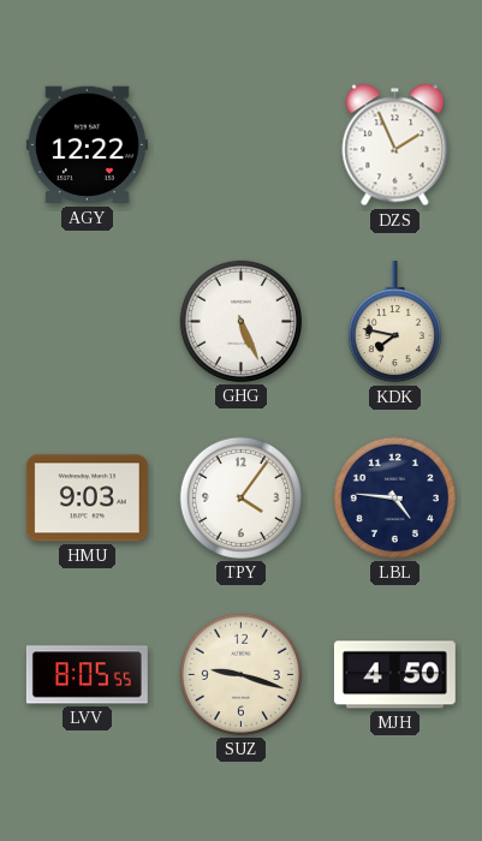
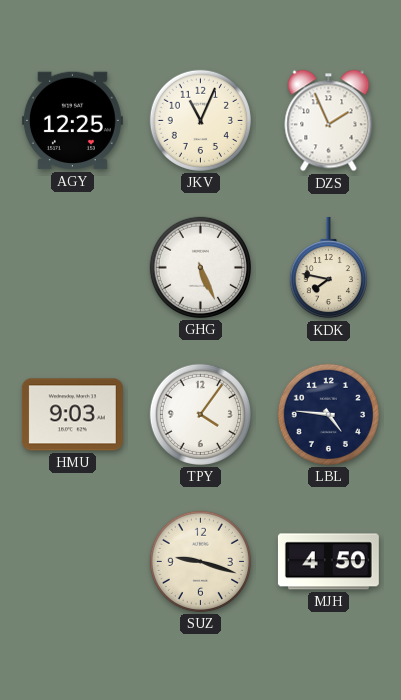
AGY: 12:22 -> 12:25 (72, 121)
JKV: none -> 11:04 (200, 120)
LVV: 8:05 -> none (87, 675)
